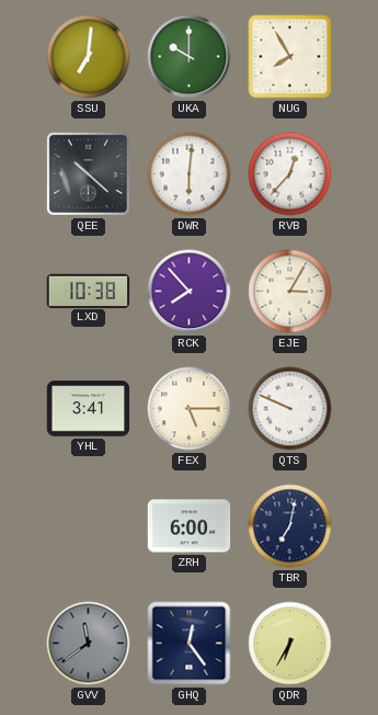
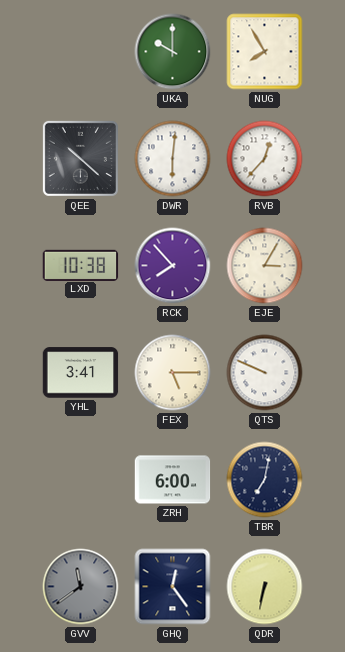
SSU: 7:01 -> none (89, 57)
QDR: 6:35 -> 6:32 (265, 587)
